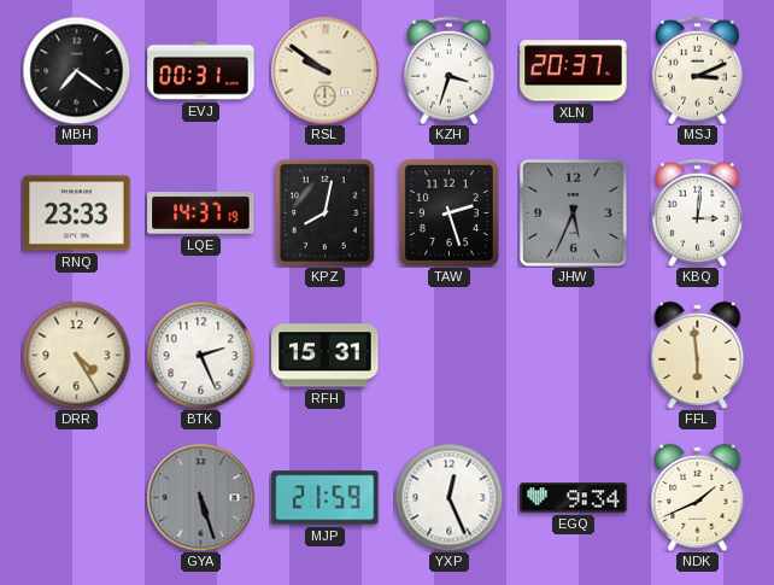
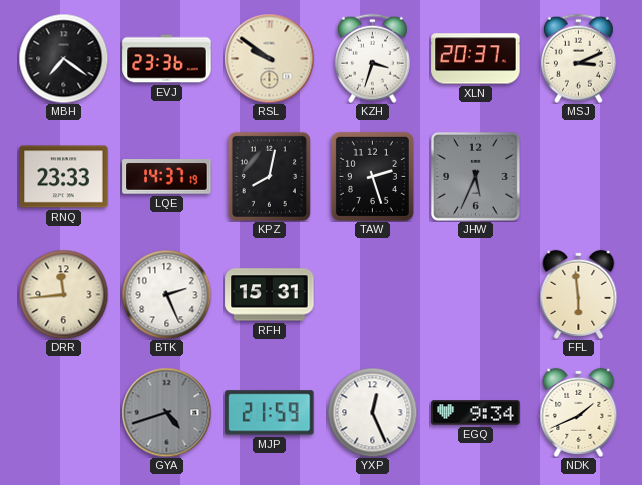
EVJ: 00:31 -> 23:36 (167, 59)
KBQ: 3:01 -> none (697, 212)
DRR: 4:25 -> 11:44 (63, 294)
GYA: 5:27 -> 4:42 (166, 412)
